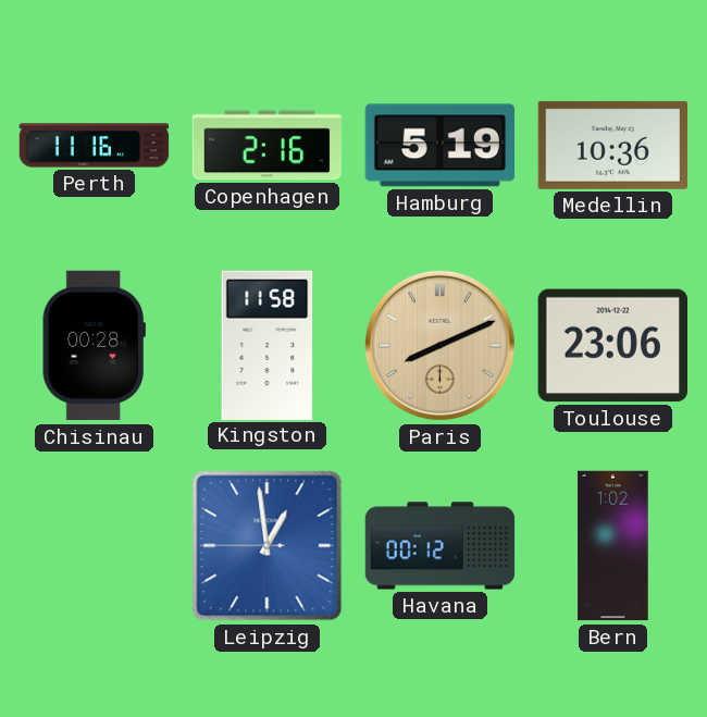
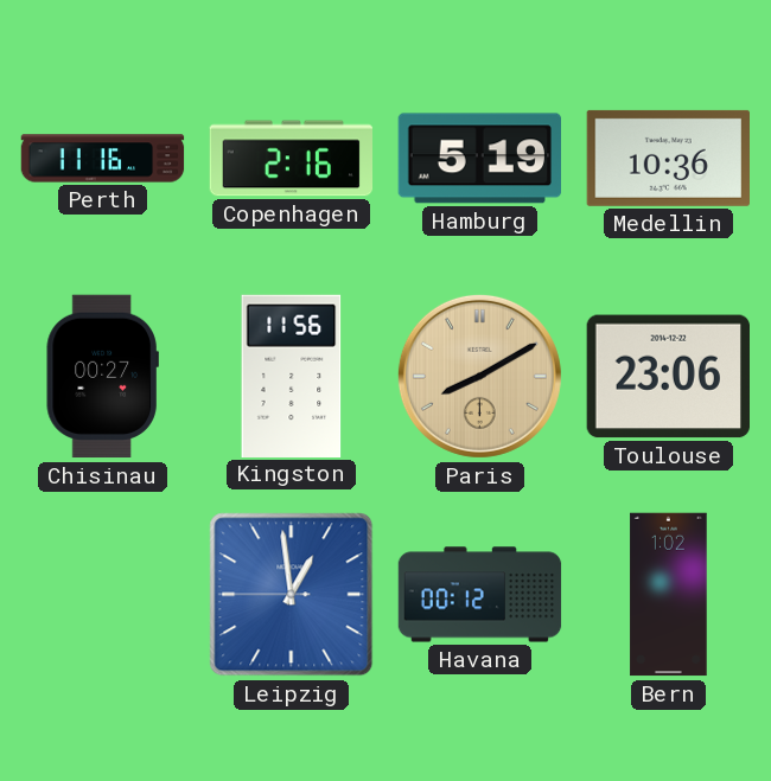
Chisinau: 00:28 -> 00:27 (102, 377)
Kingston: 11:58 -> 11:56 (292, 376)
Paris: 8:11 -> 8:10 (479, 376)
